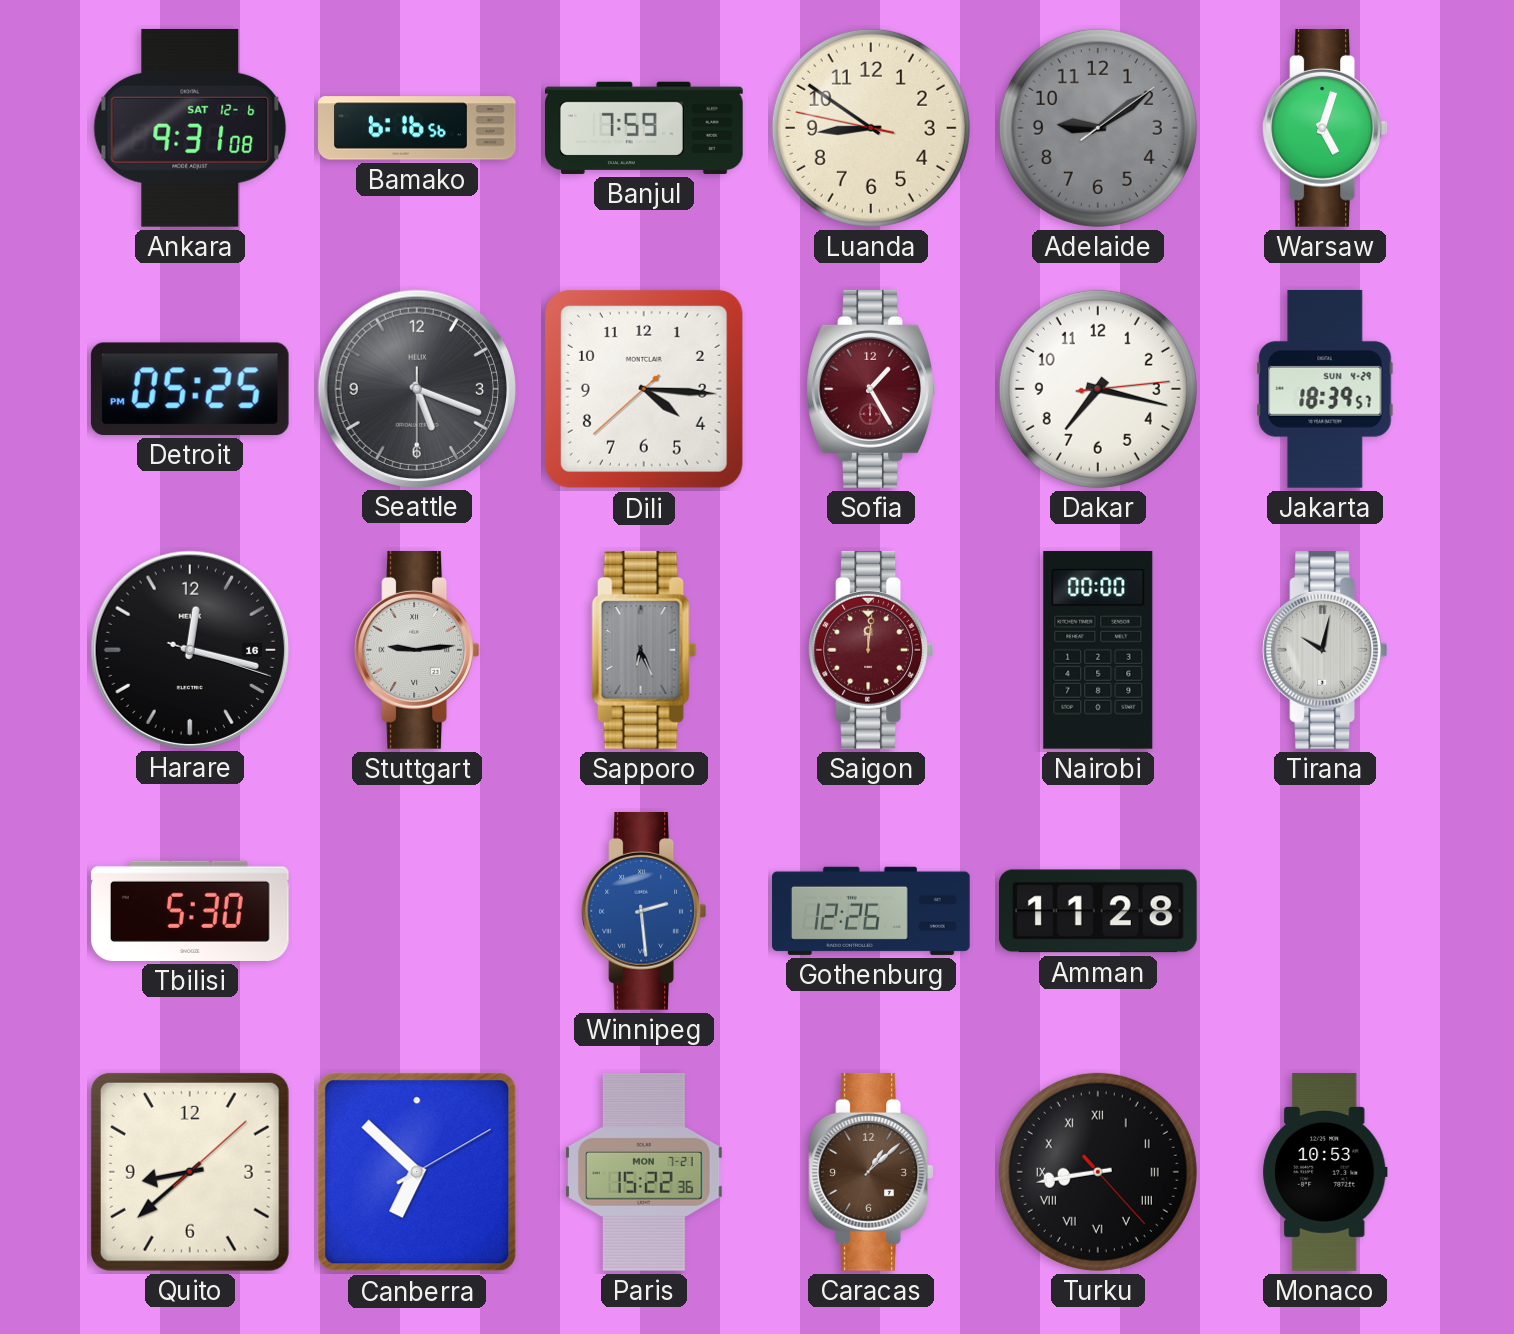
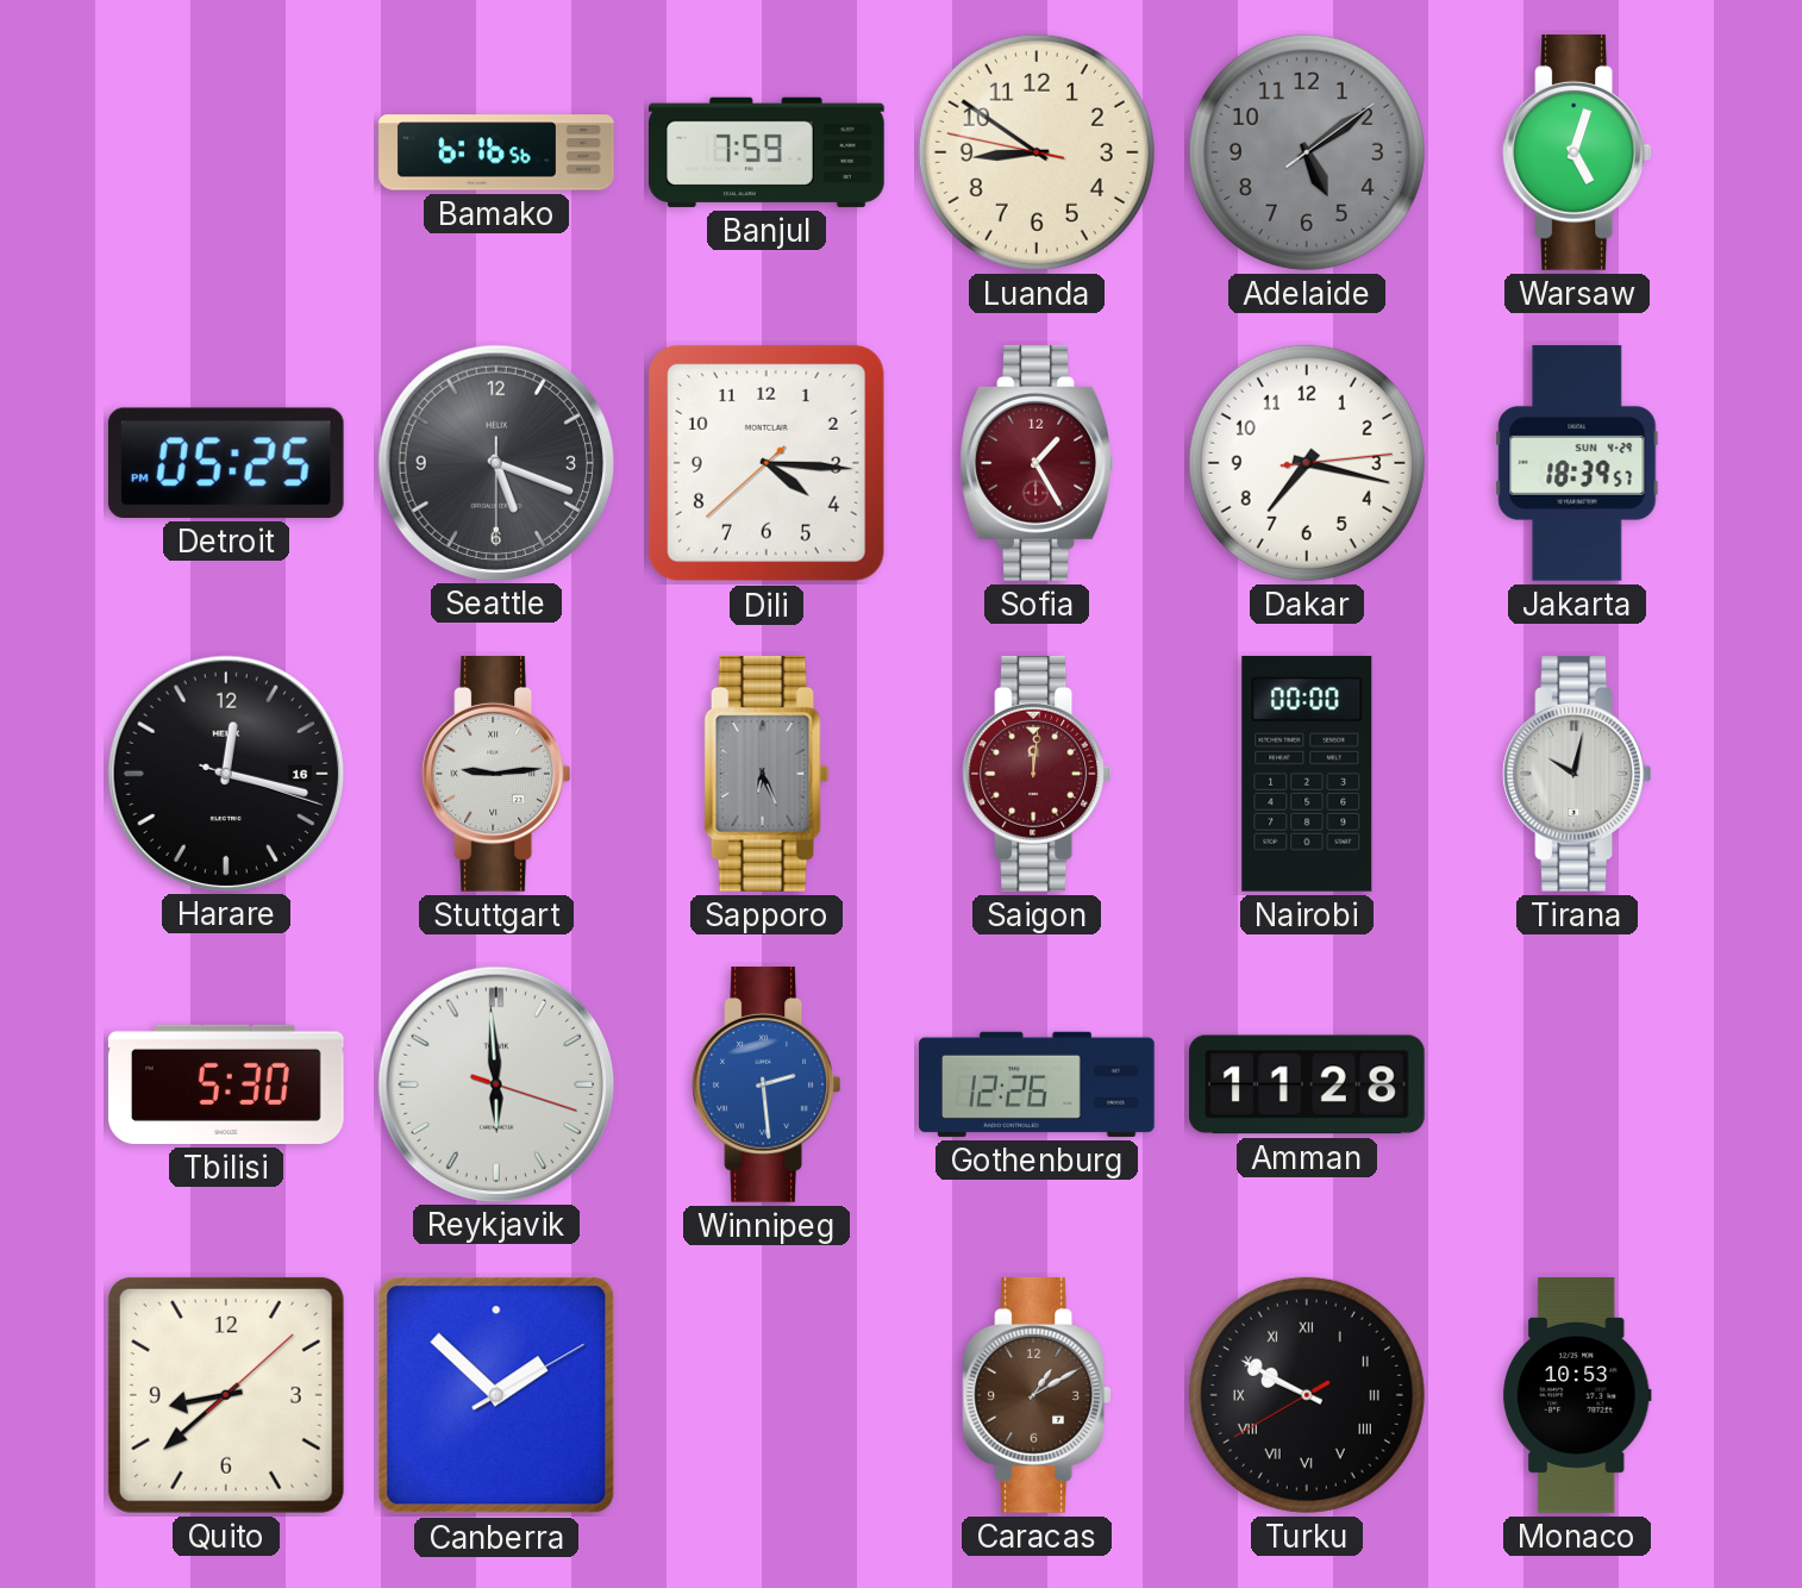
Ankara: 9:31 -> none (190, 128)
Adelaide: 9:09 -> 5:09 (1307, 152)
Reykjavik: none -> 5:59 (495, 1083)
Canberra: 6:52 -> 1:52 (496, 1395)
Paris: 15:22 -> none (644, 1173)
Caracas: 1:08 -> 1:10 (1035, 1395)
Turku: 8:43 -> 9:49 (1307, 1395)
